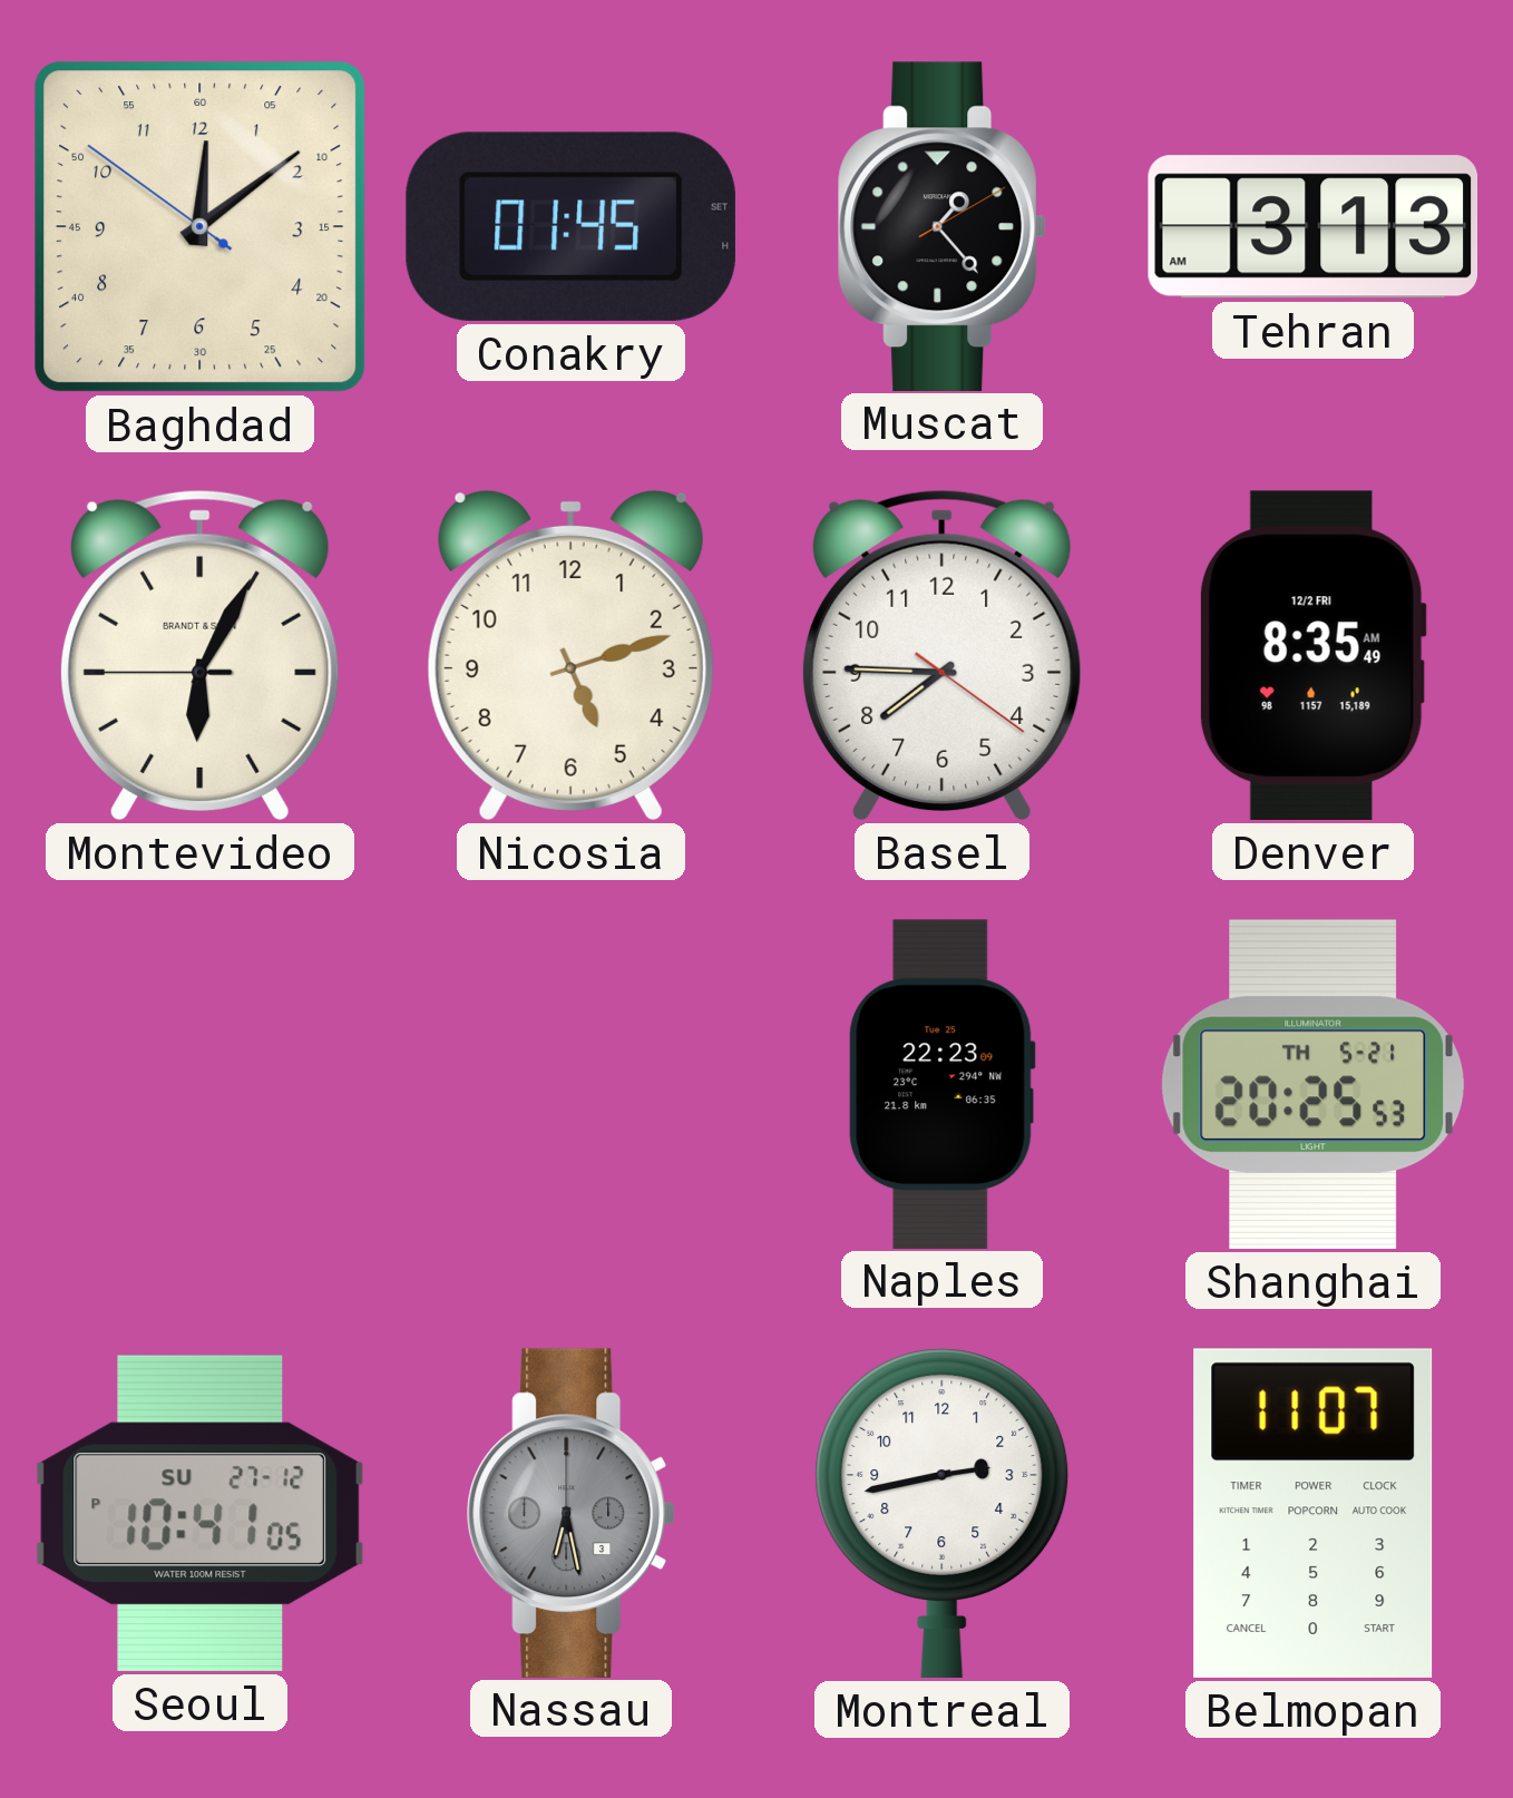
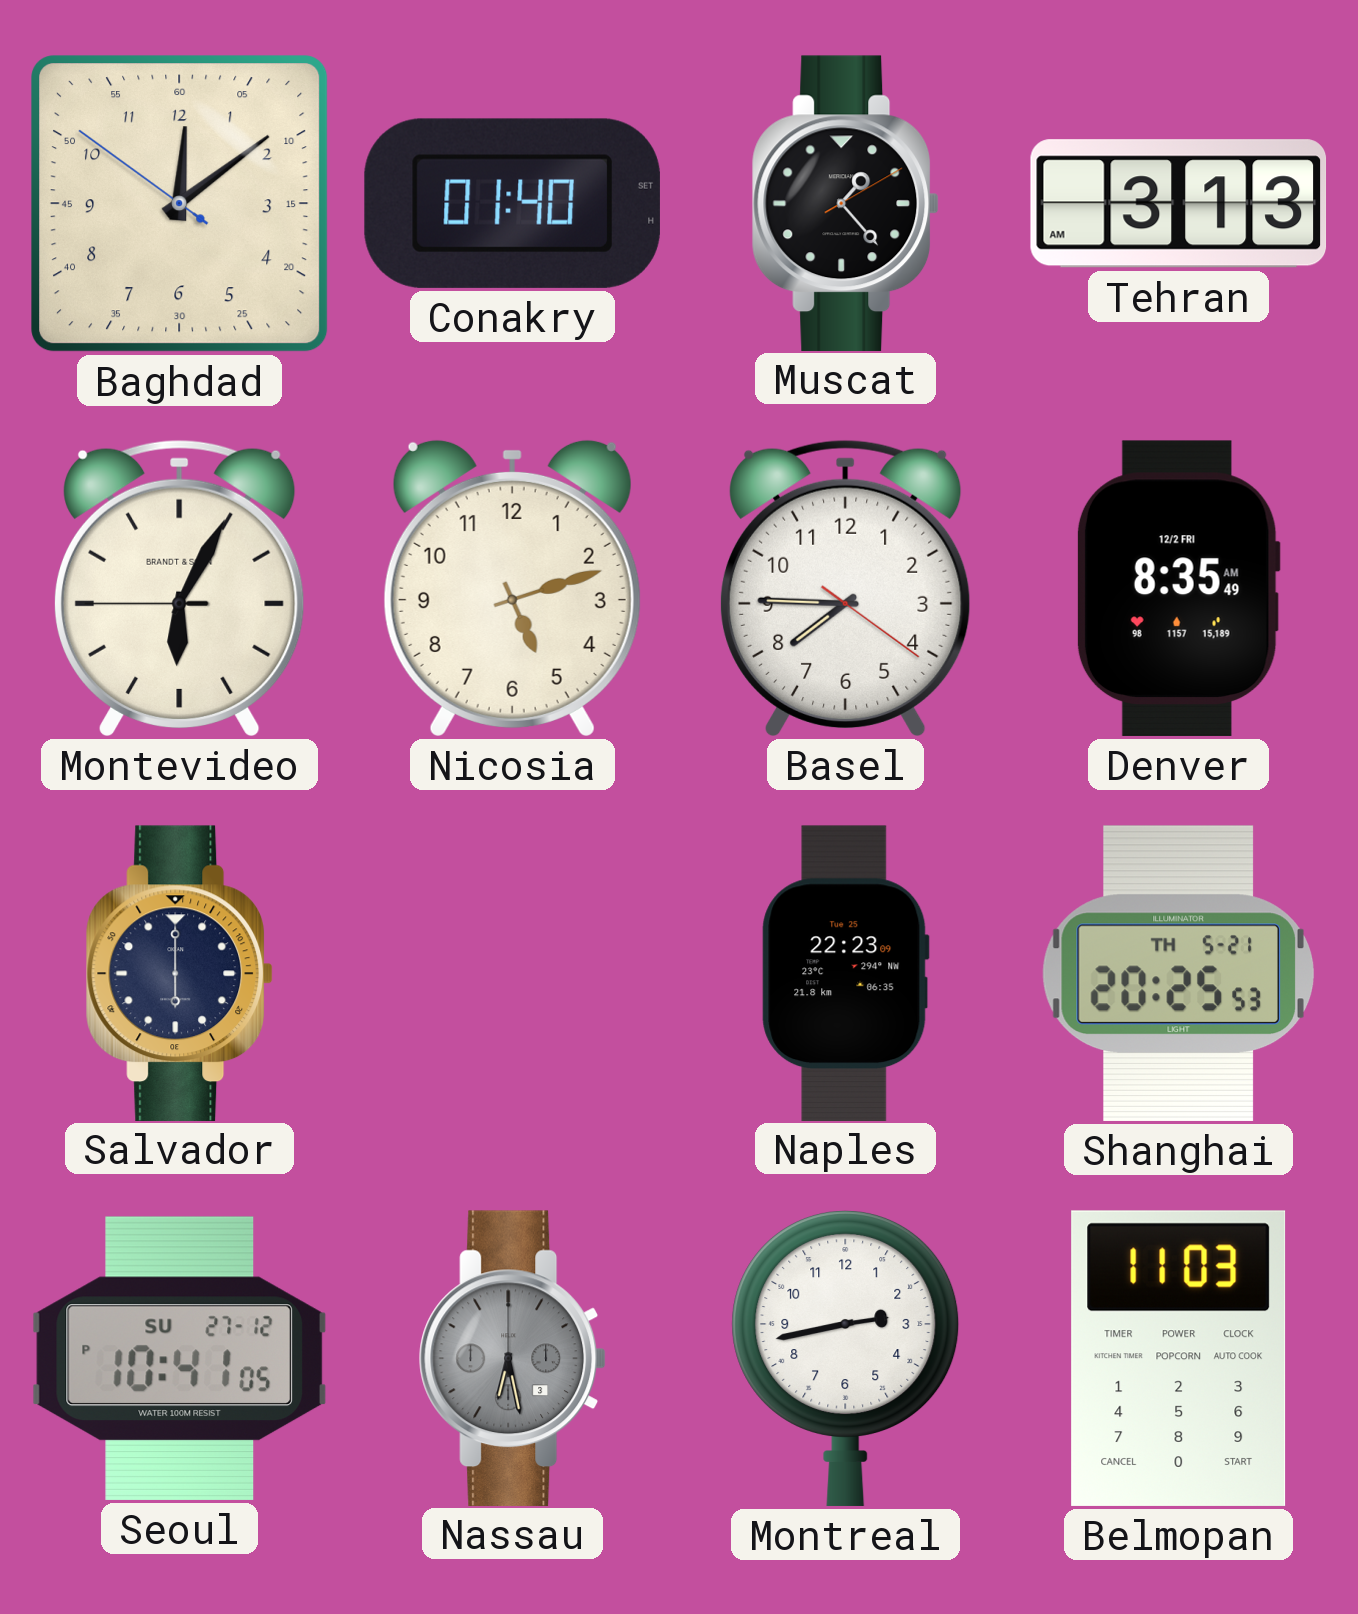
Conakry: 01:45 -> 01:40 (512, 203)
Salvador: none -> 6:00 (180, 973)
Belmopan: 11:07 -> 11:03 (1179, 1358)
